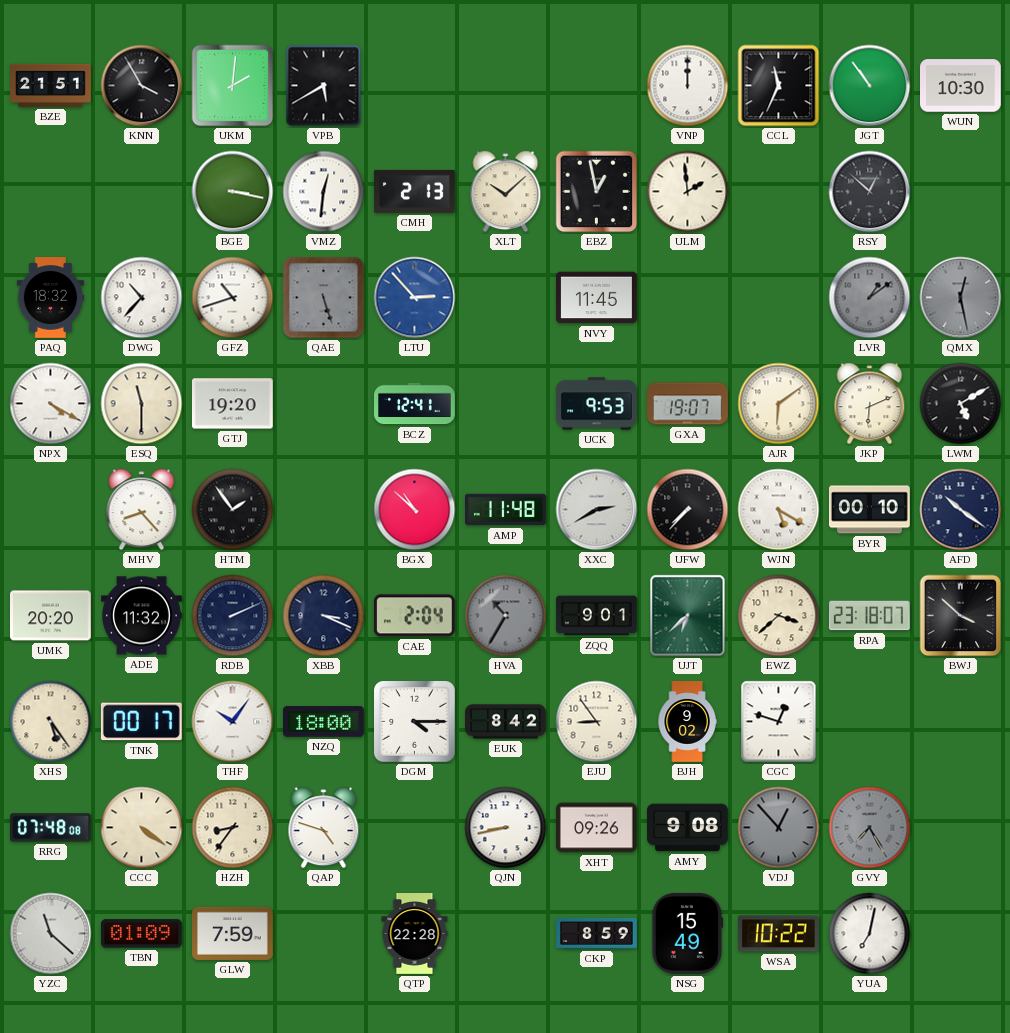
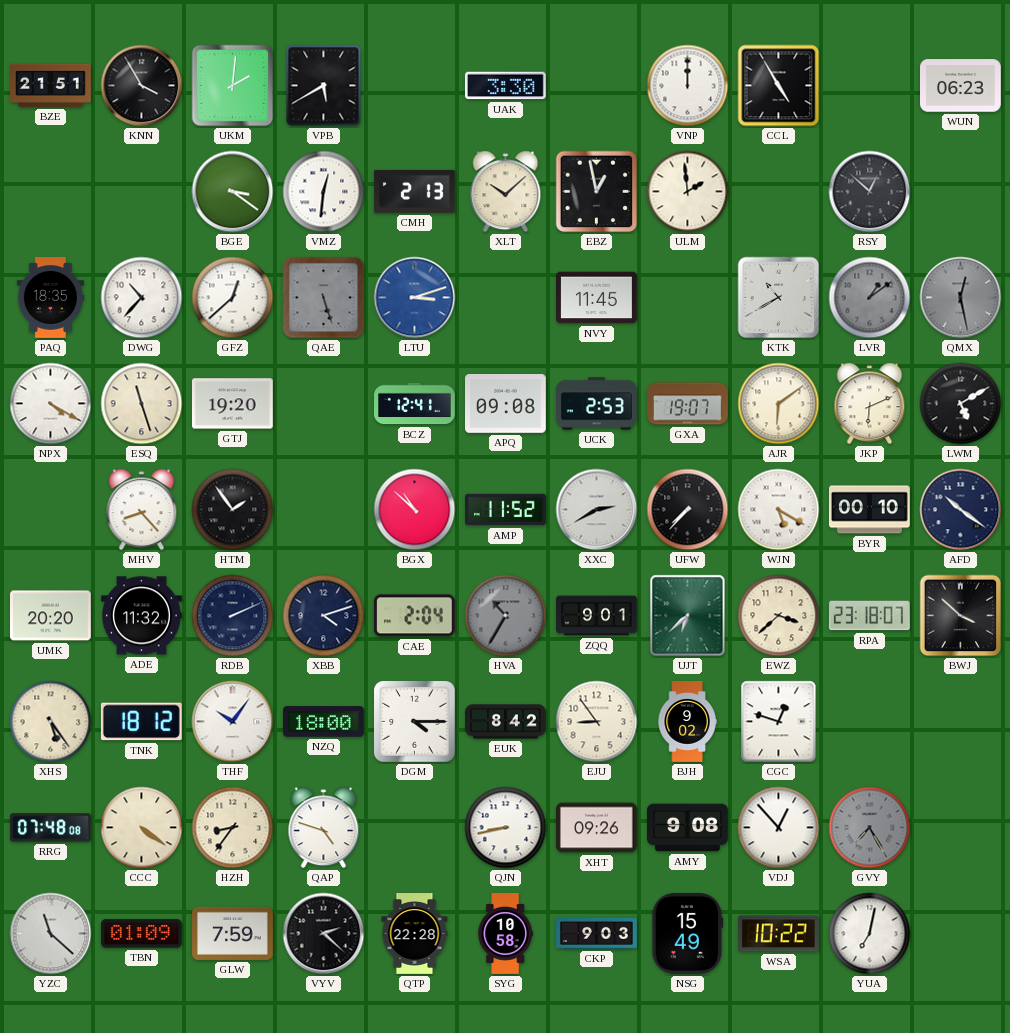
UAK: none -> 3:30 (506, 86)
CCL: 11:34 -> 4:55 (779, 86)
JGT: 10:54 -> none (870, 86)
WUN: 10:30 -> 06:23 (961, 86)
BGE: 3:17 -> 3:21 (233, 192)
PAQ: 18:32 -> 18:35 (50, 298)
GFZ: 10:42 -> 12:38 (233, 298)
LTU: 2:53 -> 3:12 (415, 298)
KTK: none -> 10:40 (779, 298)
ESQ: 11:30 -> 11:27 (142, 404)
APQ: none -> 09:08 (506, 404)
UCK: 9:53 -> 2:53 (597, 404)
AMP: 11:48 -> 11:52 (506, 510)
XBB: 3:19 -> 4:12 (324, 616)
TNK: 00:17 -> 18:12 (141, 722)
VDJ dial: grey -> white (779, 828)
VYV: none -> 2:22 (324, 934)
SYG: none -> 10:58 (505, 934)
CKP: 8:59 -> 9:03 (597, 934)
